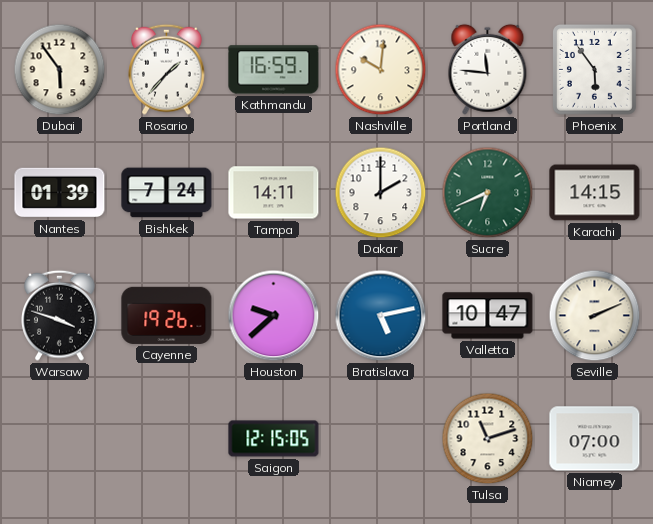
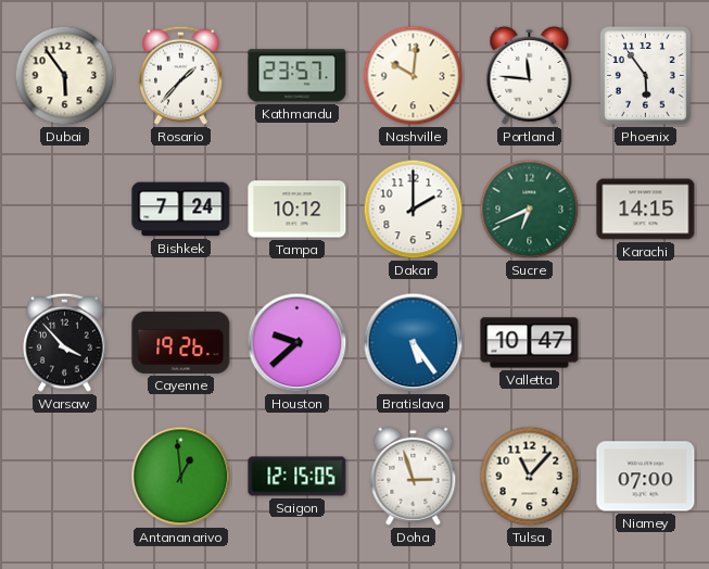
Kathmandu: 16:59 -> 23:57 (297, 76)
Nantes: 01:39 -> none (60, 193)
Tampa: 14:11 -> 10:12 (297, 210)
Warsaw: 3:48 -> 3:53 (65, 342)
Bratislava: 5:13 -> 5:24 (414, 343)
Seville: 2:11 -> none (595, 316)
Antananarivo: none -> 12:59 (181, 477)
Doha: none -> 2:57 (414, 476)
Tulsa: 11:12 -> 11:07 (530, 477)
